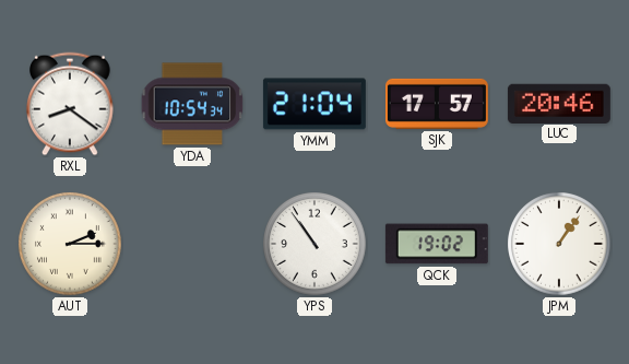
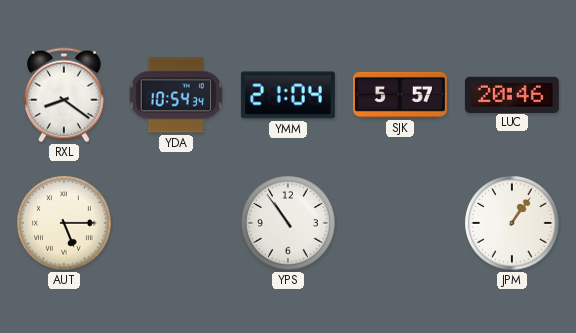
SJK: 17:57 -> 5:57 (400, 95)
AUT: 2:15 -> 5:15 (64, 223)
QCK: 19:02 -> none (437, 244)
